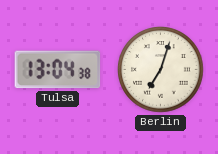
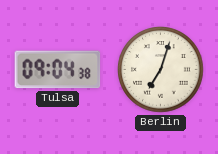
Tulsa: 13:04 -> 09:04 (58, 70)
